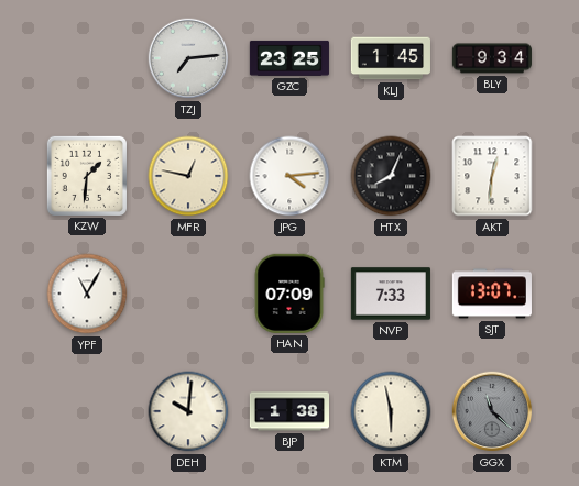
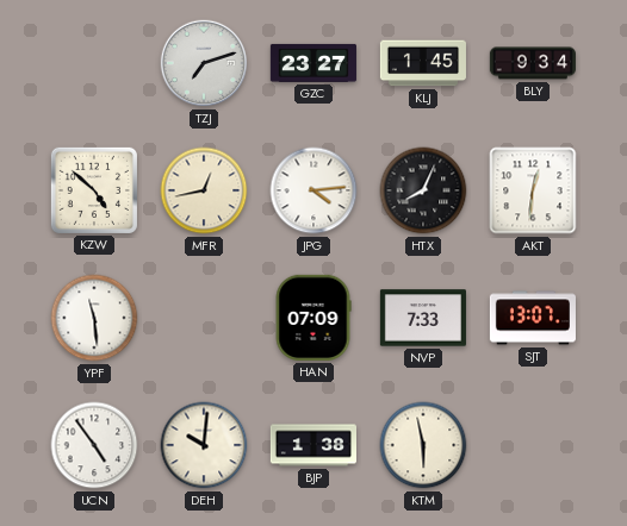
TZJ: 7:14 -> 7:12 (204, 63)
GZC: 23:25 -> 23:27 (313, 63)
KZW: 1:31 -> 4:52 (94, 190)
MFR: 12:47 -> 12:43 (204, 190)
YPF: 11:05 -> 11:29 (94, 318)
UCN: none -> 4:54 (94, 445)
GGX: 11:22 -> none (492, 411)
